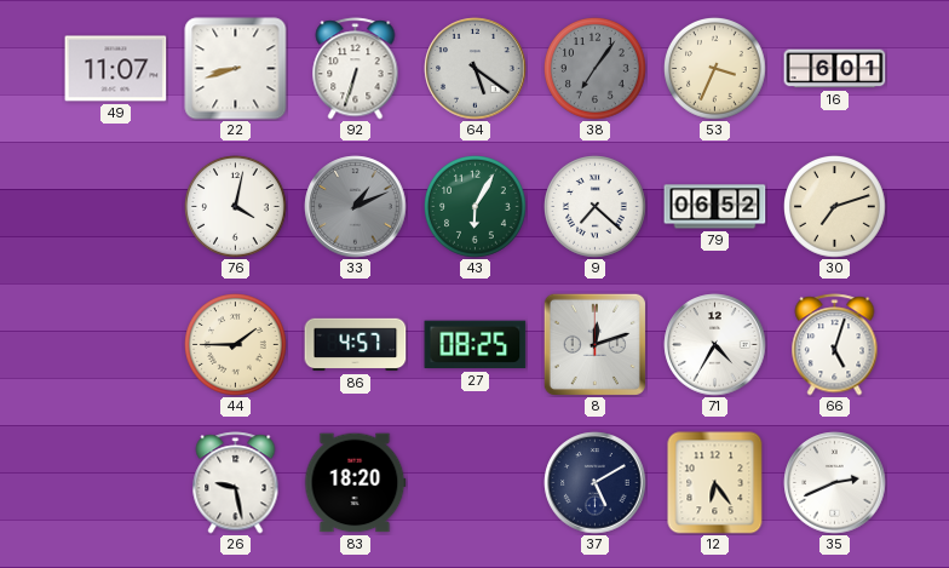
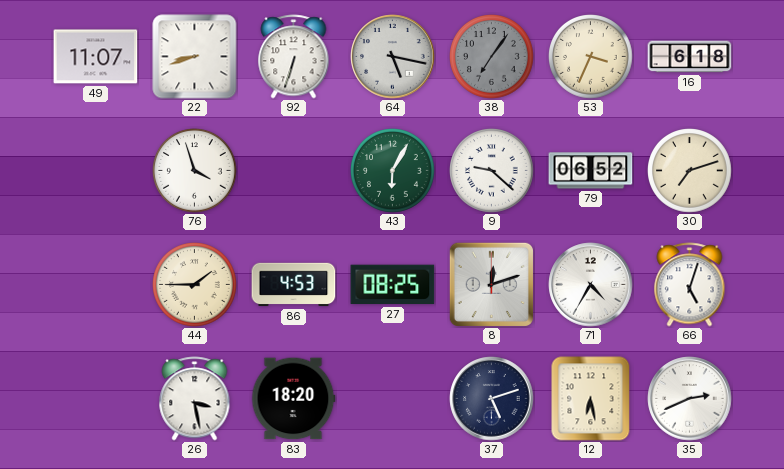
64: 5:21 -> 5:17 (393, 57)
16: 6:01 -> 6:18 (690, 57)
76: 4:02 -> 3:57 (195, 171)
33: 1:11 -> none (356, 207)
9: 7:22 -> 9:22 (492, 171)
86: 4:57 -> 4:53 (294, 285)
26: 9:28 -> 3:28 (195, 399)
37: 5:10 -> 5:12 (492, 399)
12: 6:24 -> 6:28 (591, 399)
